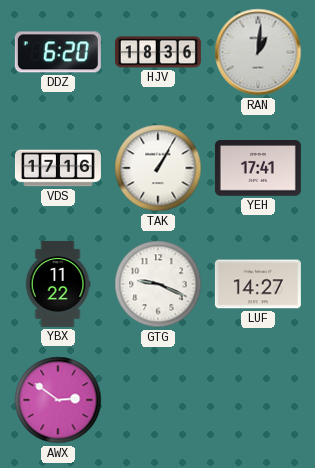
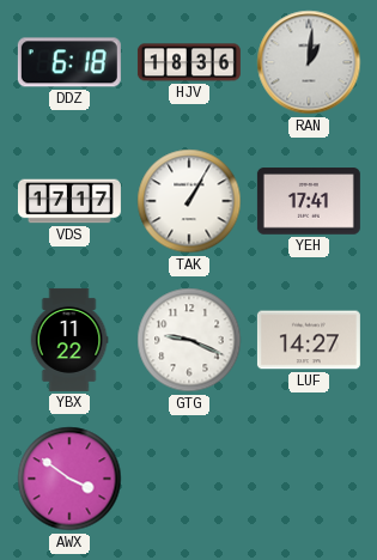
DDZ: 6:20 -> 6:18 (69, 62)
VDS: 17:16 -> 17:17 (69, 201)
AWX: 2:51 -> 3:51 (69, 479)
